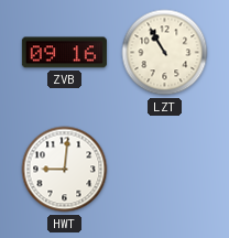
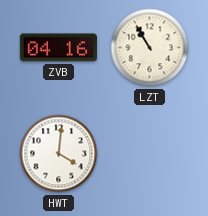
ZVB: 09:16 -> 04:16 (58, 48)
HWT: 9:01 -> 4:01 (59, 154)
